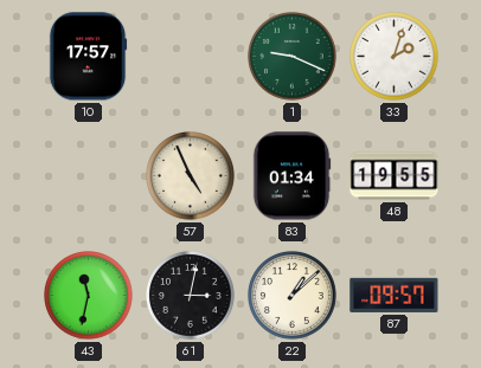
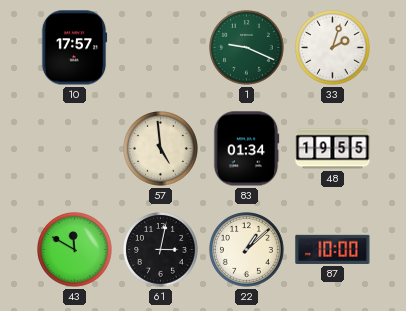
57: 4:56 -> 4:59 (161, 149)
43: 11:32 -> 11:50 (75, 250)
87: 09:57 -> 10:00 (333, 249)
